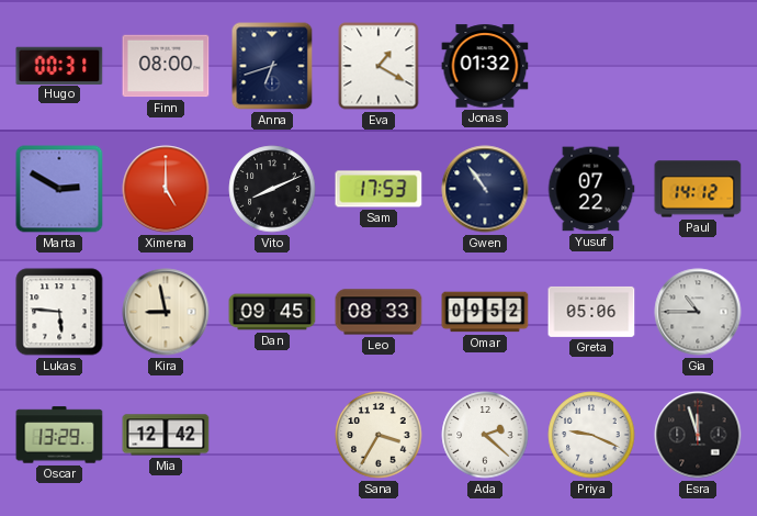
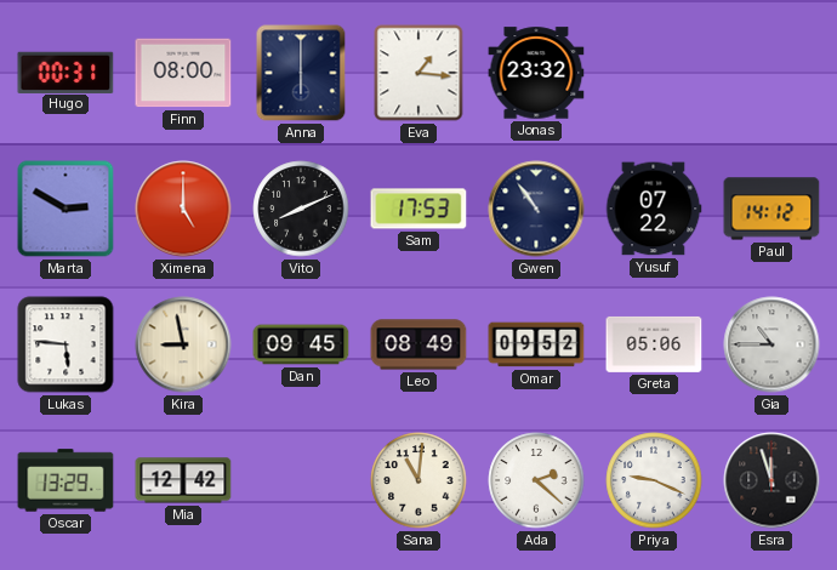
Anna: 6:42 -> 6:00 (301, 73)
Eva: 1:20 -> 1:16 (419, 73)
Jonas: 01:32 -> 23:32 (536, 73)
Leo: 08:33 -> 08:49 (419, 344)
Sana: 3:35 -> 11:01 (419, 480)
